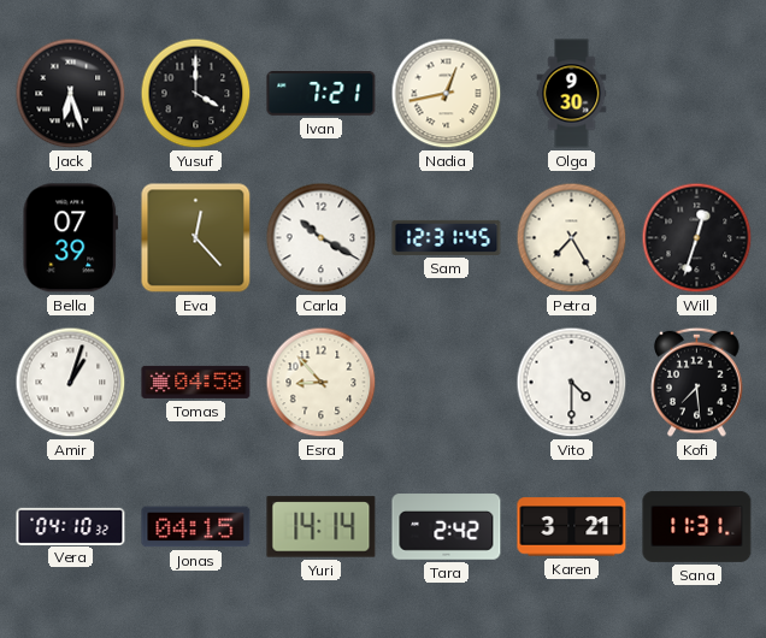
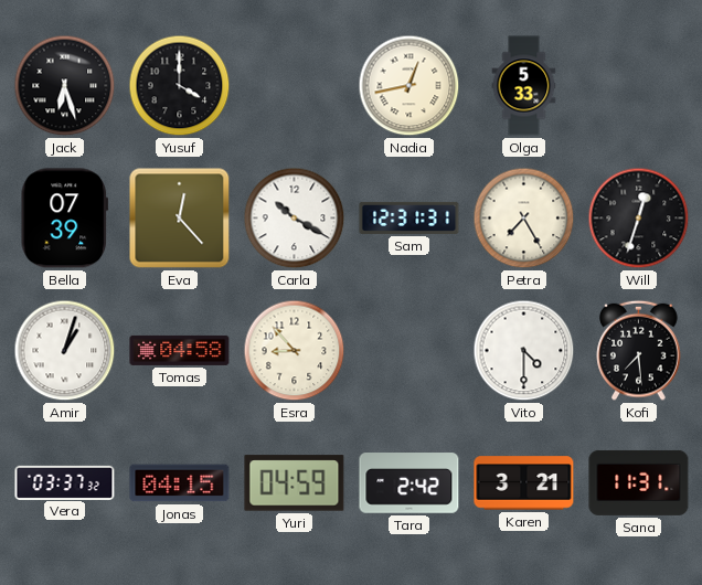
Ivan: 7:21 -> none (322, 94)
Olga: 9:30 -> 5:33 (524, 86)
Sam: 12:31:45 -> 12:31:31 (410, 217)
Vera: 04:10 -> 03:37 (65, 482)
Yuri: 14:14 -> 04:59 (295, 483)
